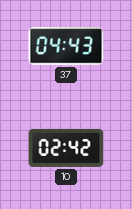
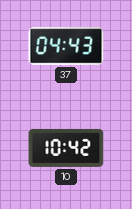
10: 02:42 -> 10:42 (66, 148)
